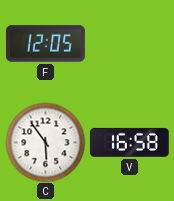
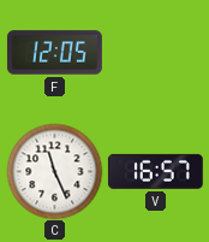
C: 5:54 -> 11:26 (54, 171)
V: 16:58 -> 16:57 (155, 171)
